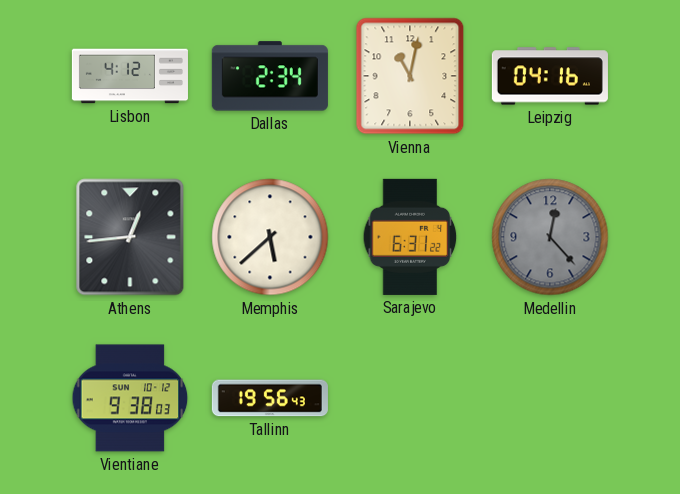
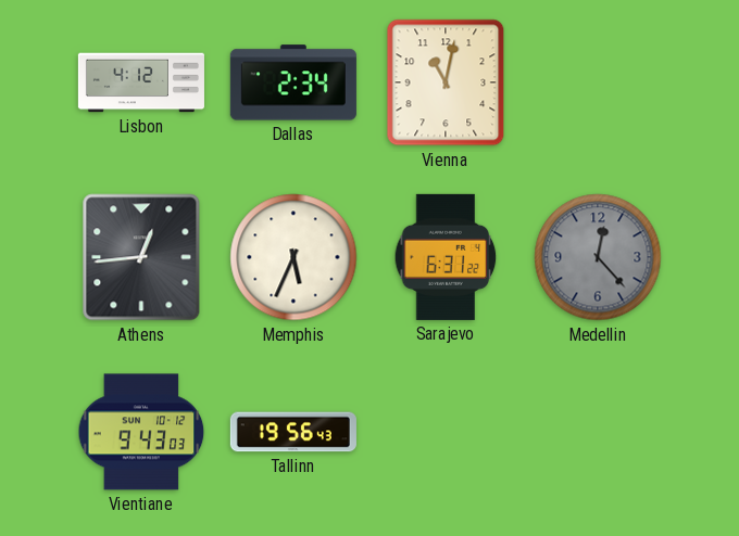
Leipzig: 04:16 -> none (550, 76)
Memphis: 5:38 -> 5:34 (293, 257)
Vientiane: 9:38 -> 9:43 (141, 432)
